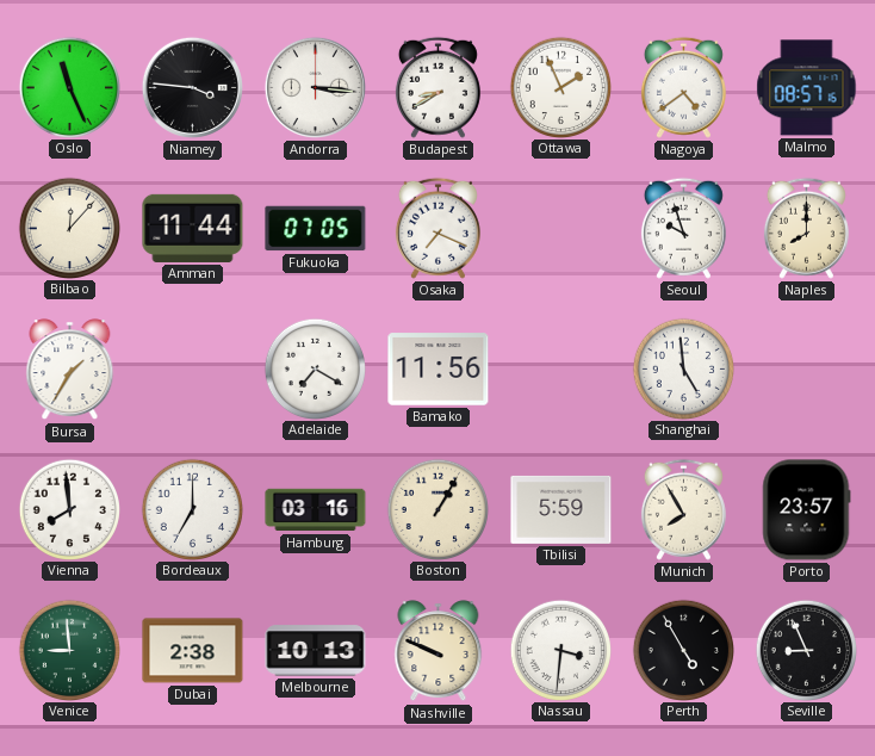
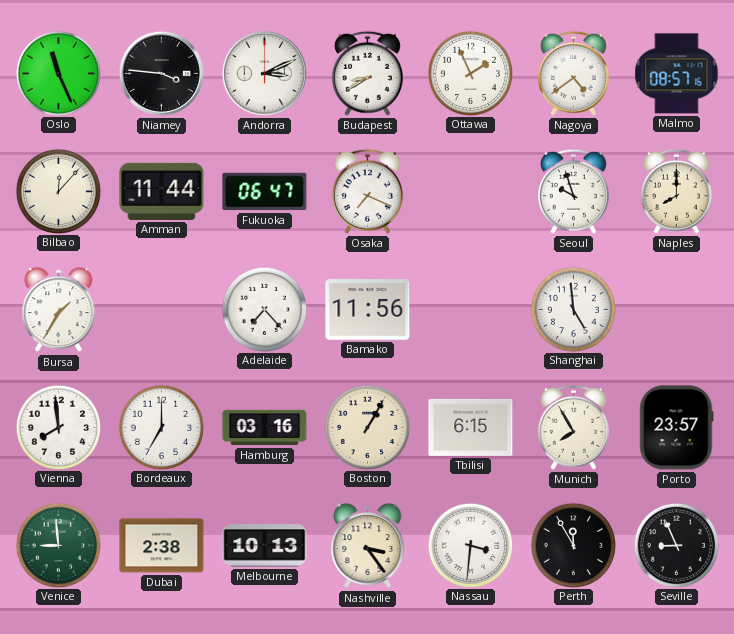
Andorra: 3:16 -> 3:11 (264, 73)
Fukuoka: 07:05 -> 06:47 (265, 192)
Adelaide: 7:20 -> 7:23 (264, 309)
Tbilisi: 5:59 -> 6:15 (471, 427)
Nashville: 9:49 -> 3:24 (368, 546)
Perth: 4:55 -> 11:55 (573, 545)
